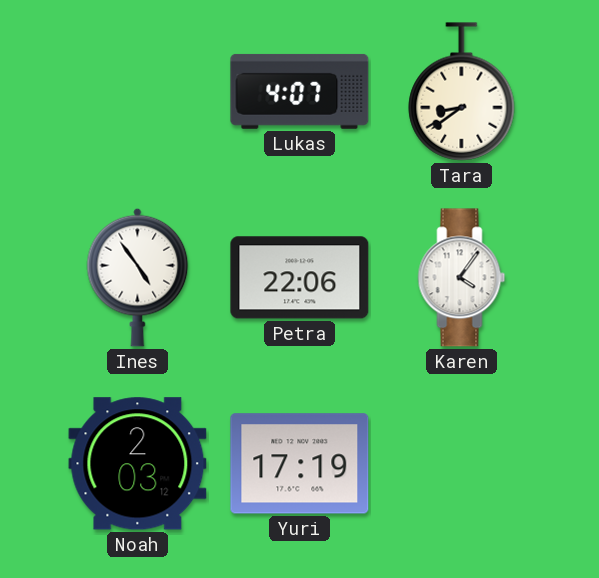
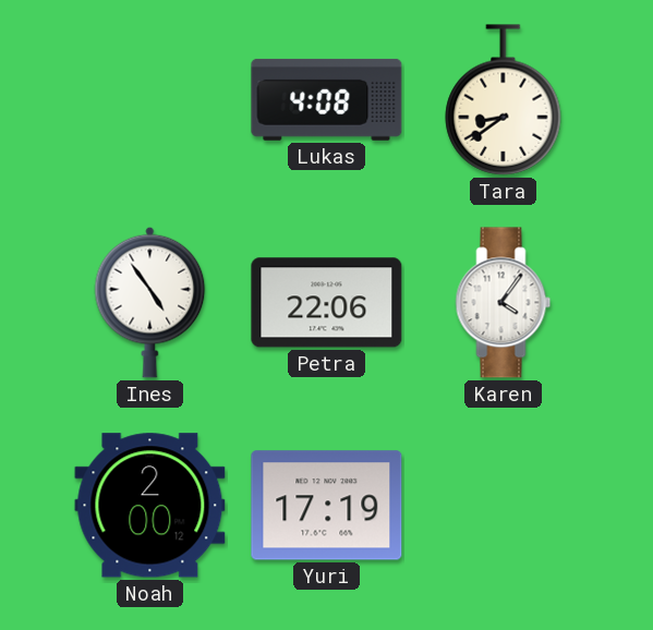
Lukas: 4:07 -> 4:08 (327, 99)
Noah: 2:03 -> 2:00 (150, 506)
